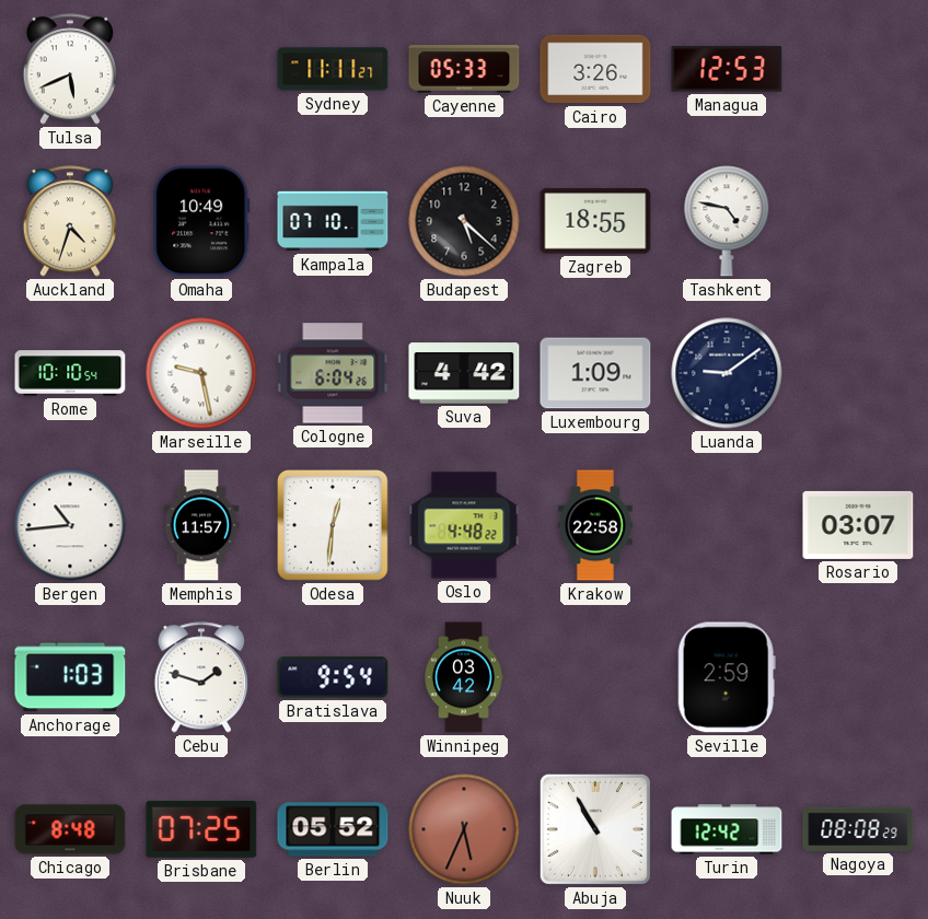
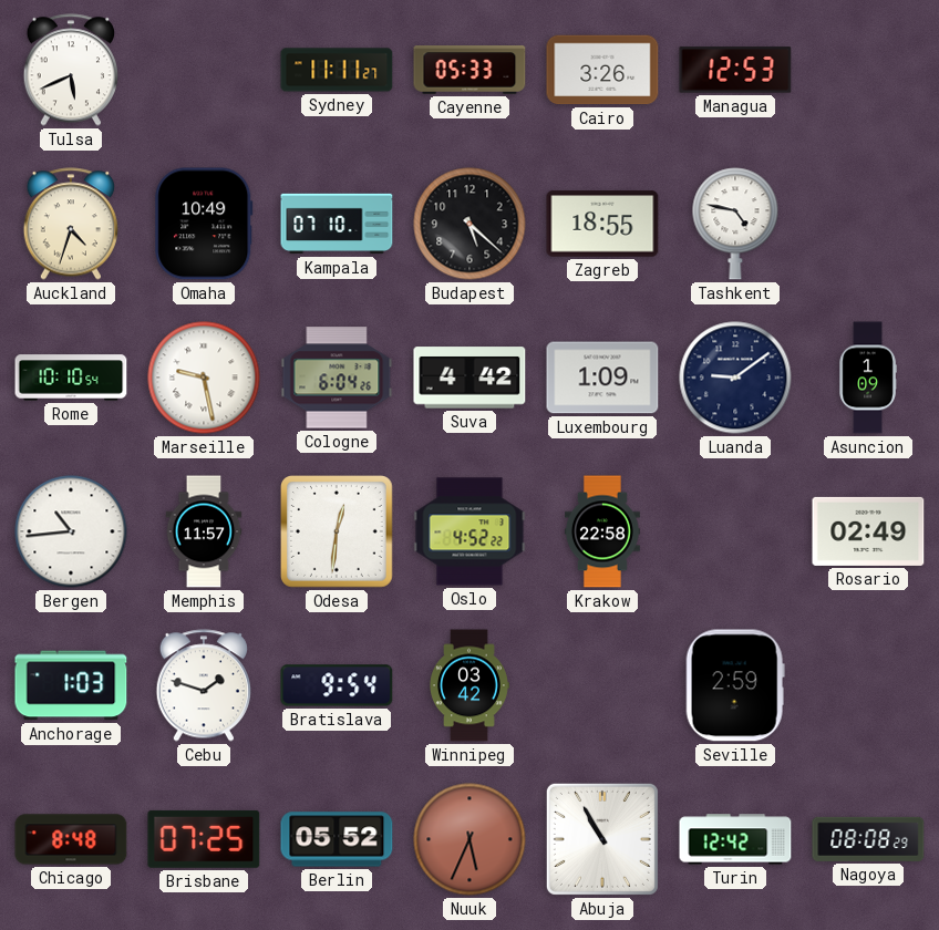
Asuncion: none -> 1:09 (868, 378)
Oslo: 4:48 -> 4:52 (469, 531)
Rosario: 03:07 -> 02:49 (868, 531)
